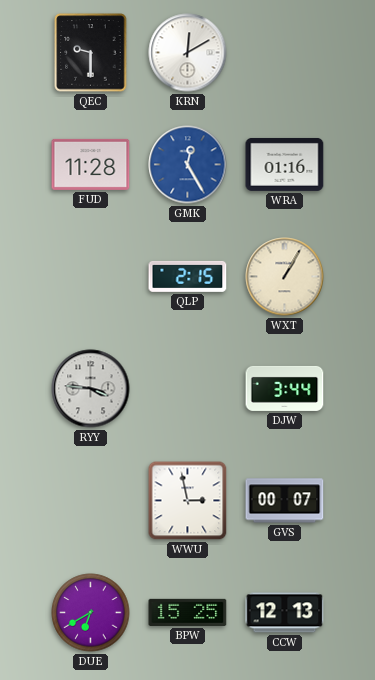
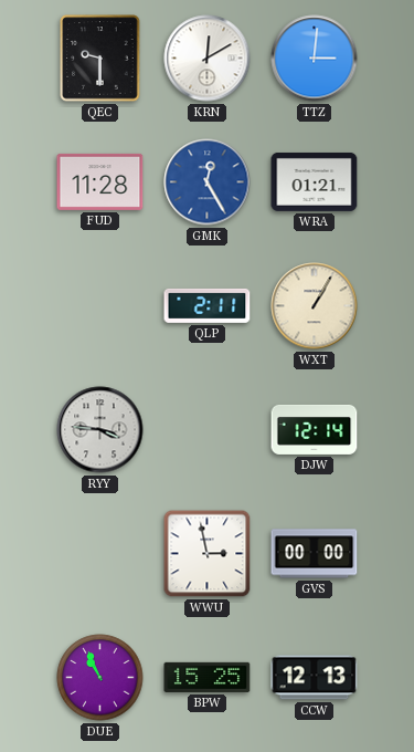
TTZ: none -> 3:01 (315, 59)
WRA: 01:16 -> 01:21 (315, 181)
QLP: 2:15 -> 2:11 (208, 305)
DJW: 3:44 -> 12:14 (315, 429)
GVS: 00:07 -> 00:00 (315, 554)
DUE: 6:40 -> 10:56 (100, 678)
